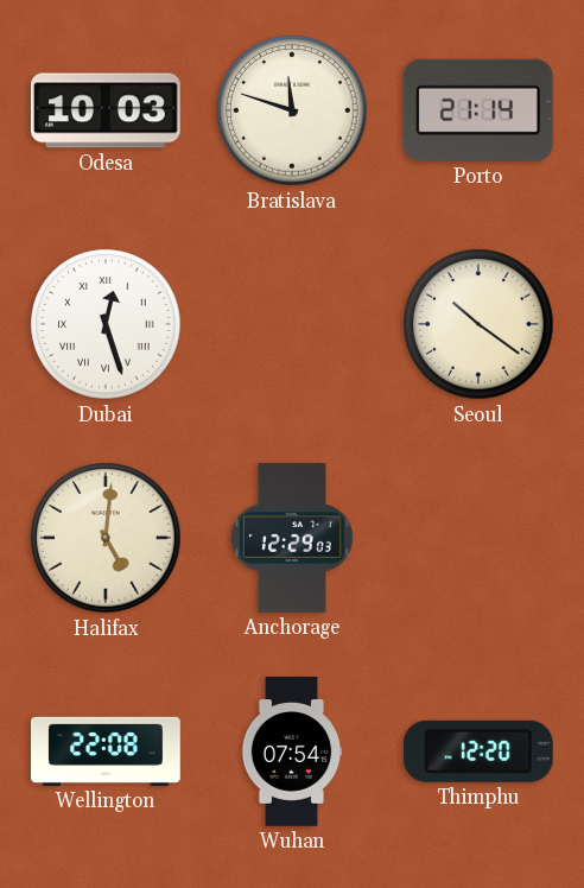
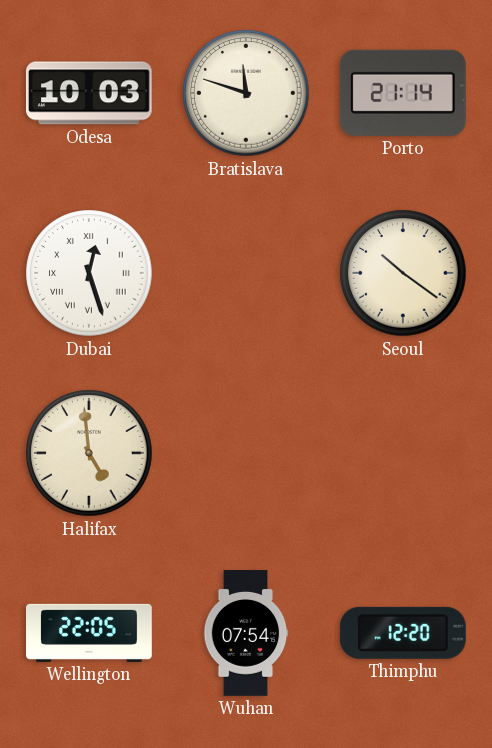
Halifax: 5:01 -> 4:59 (89, 453)
Anchorage: 12:29 -> none (292, 539)
Wellington: 22:08 -> 22:05 (90, 633)
